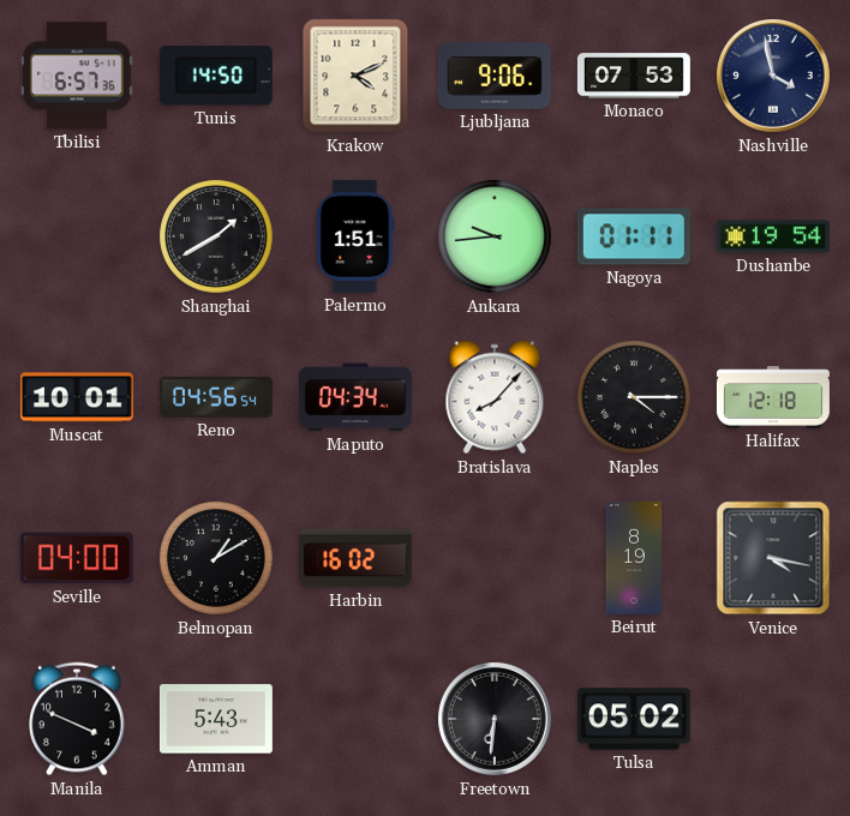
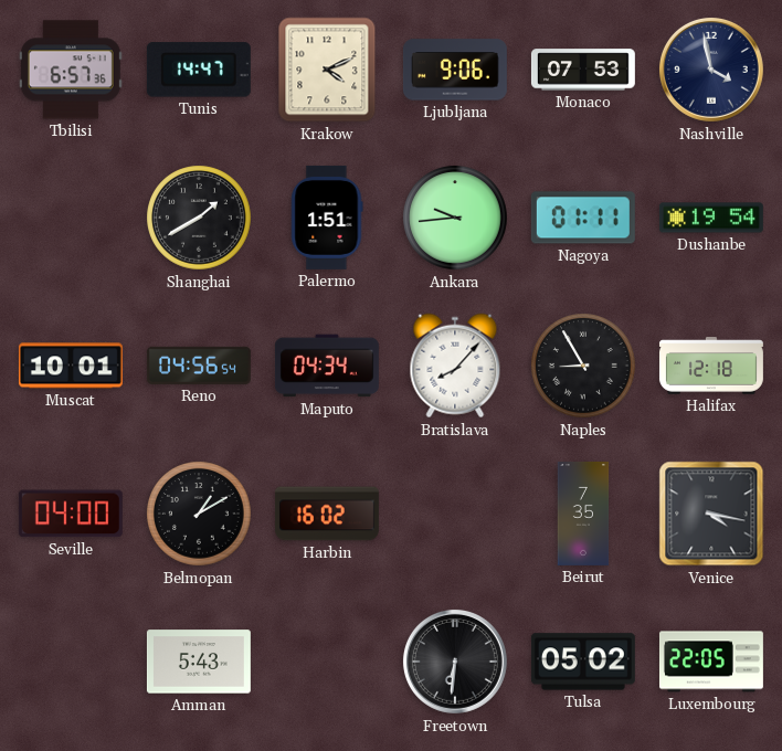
Tunis: 14:50 -> 14:47 (199, 70)
Naples: 4:15 -> 8:55 (583, 366)
Beirut: 8:19 -> 7:35 (583, 514)
Manila: 3:49 -> none (77, 719)
Luxembourg: none -> 22:05 (711, 662)
